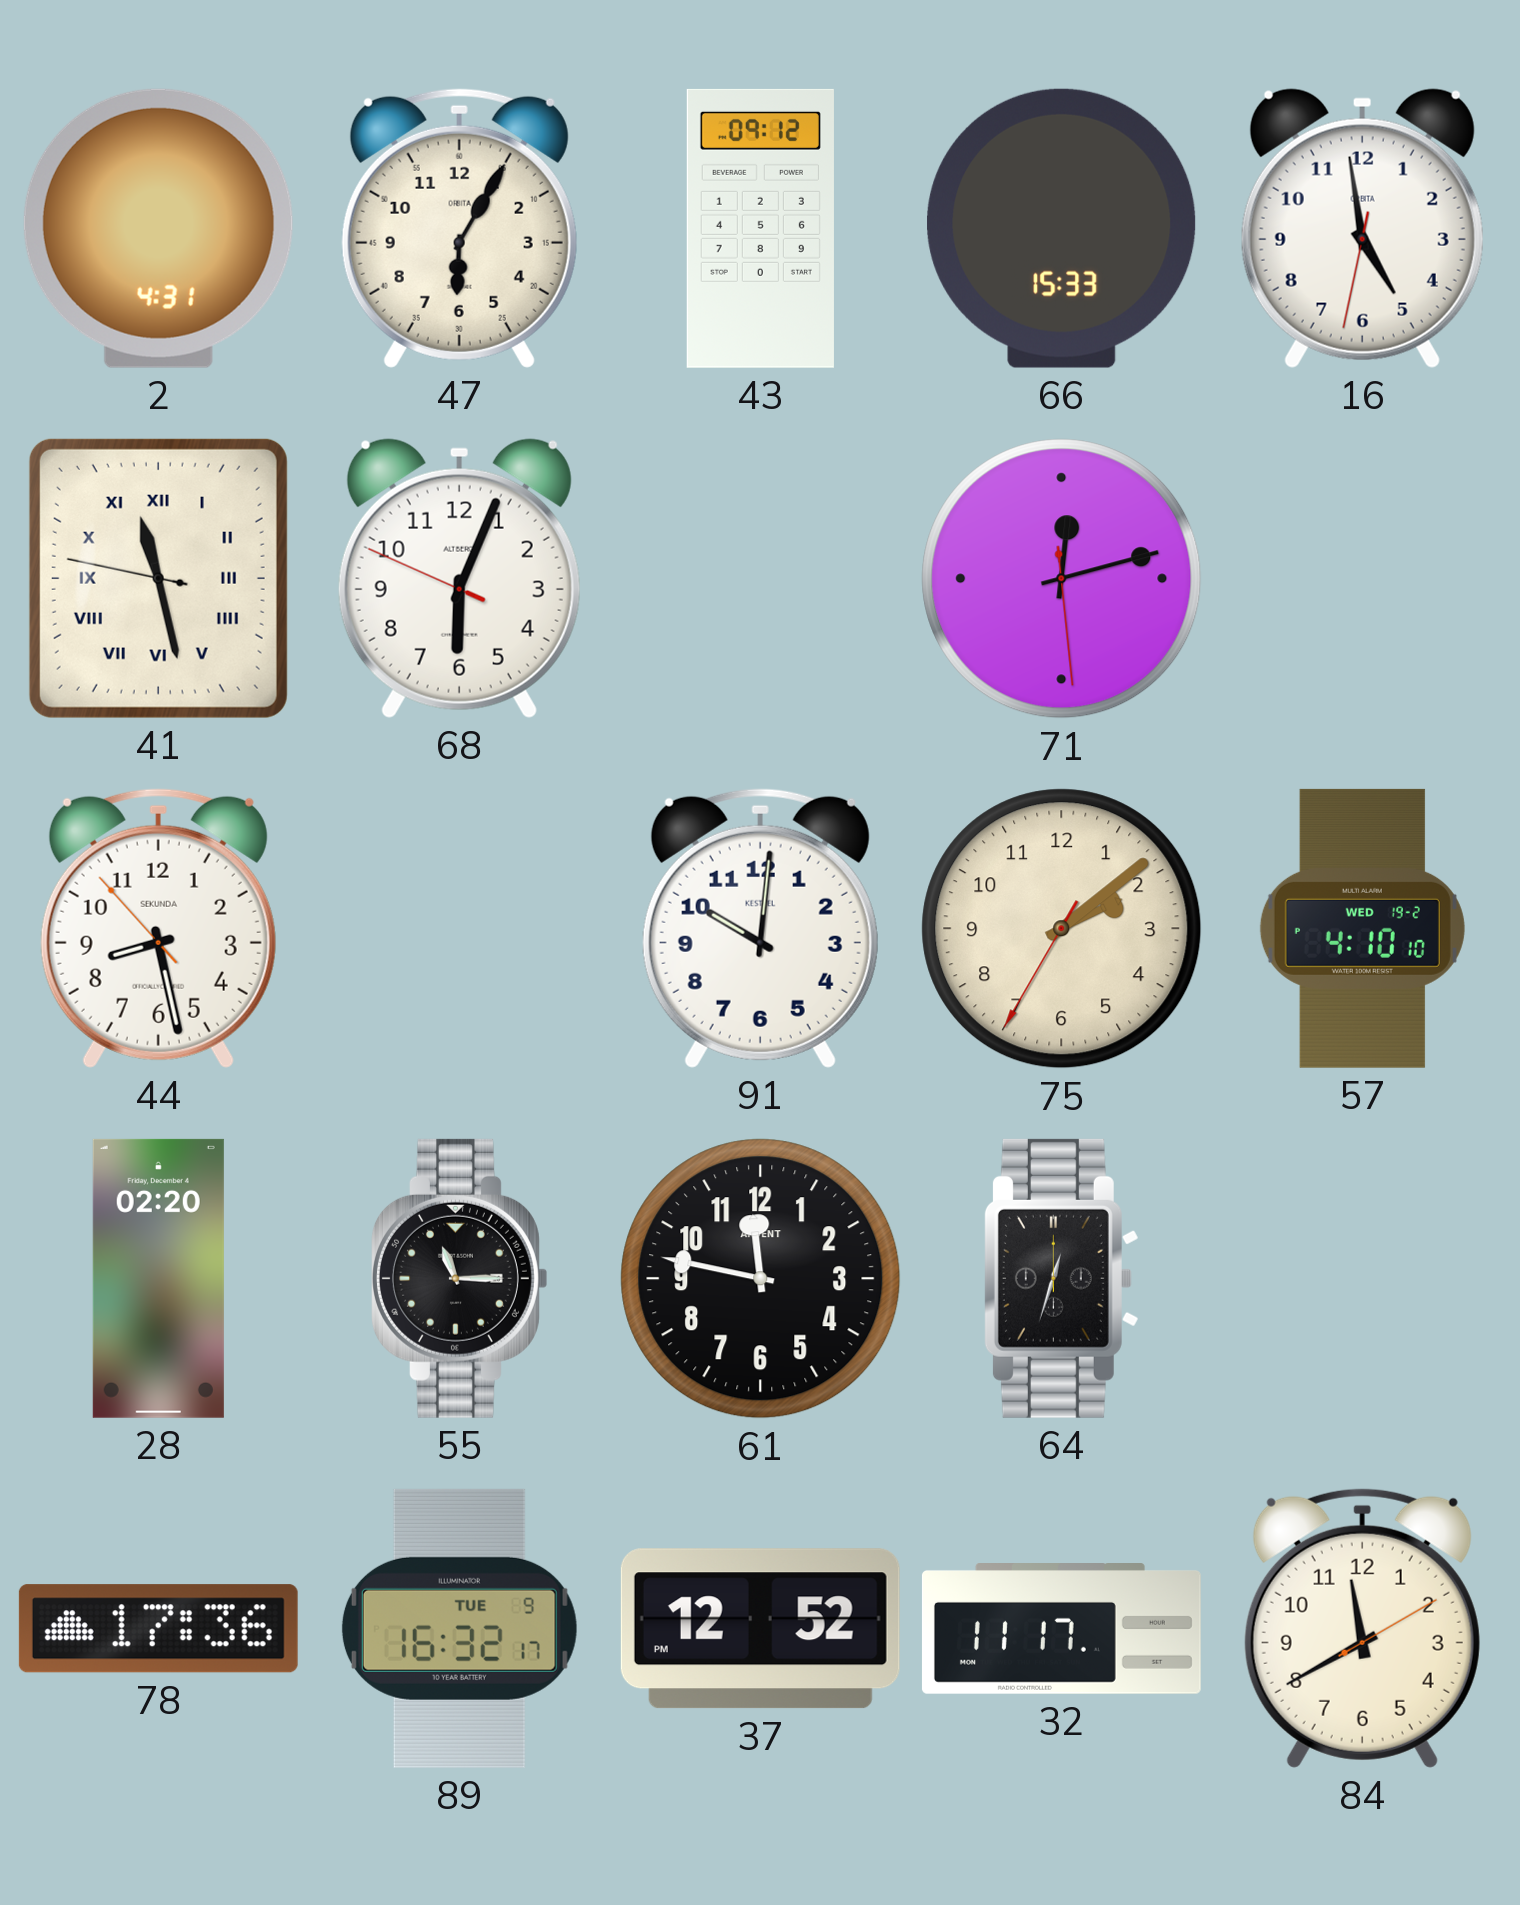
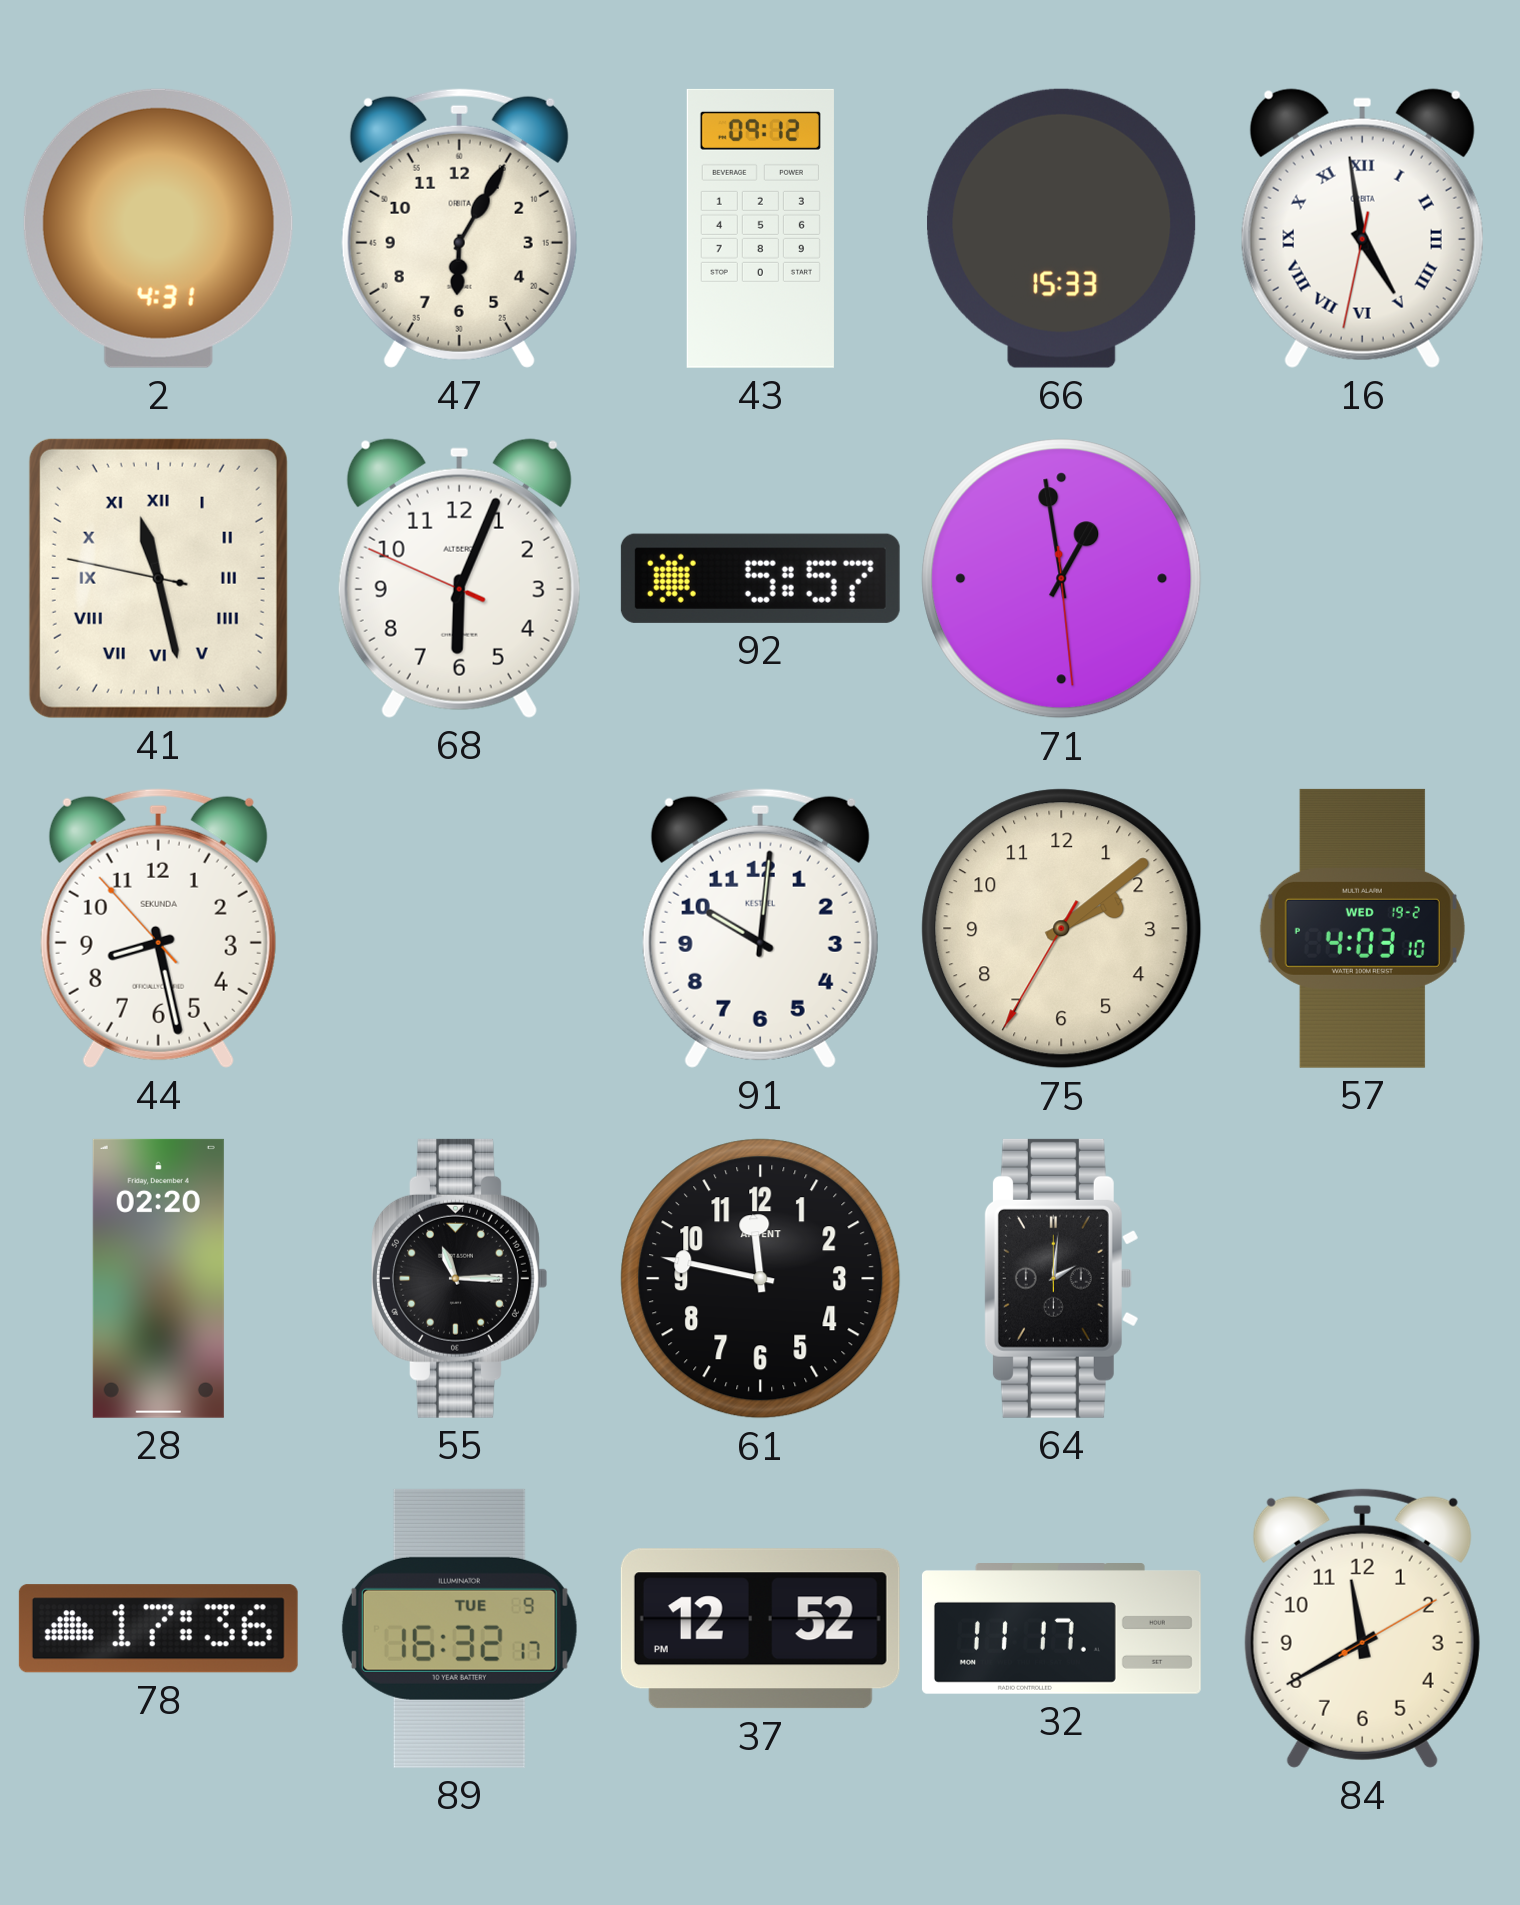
16 numerals: Arabic -> Roman (1362, 228)
92: none -> 5:57 (760, 578)
71: 12:12 -> 12:58 (1062, 579)
57: 4:10 -> 4:03 (1362, 928)
64: 12:33 -> 2:01 (1061, 1278)
